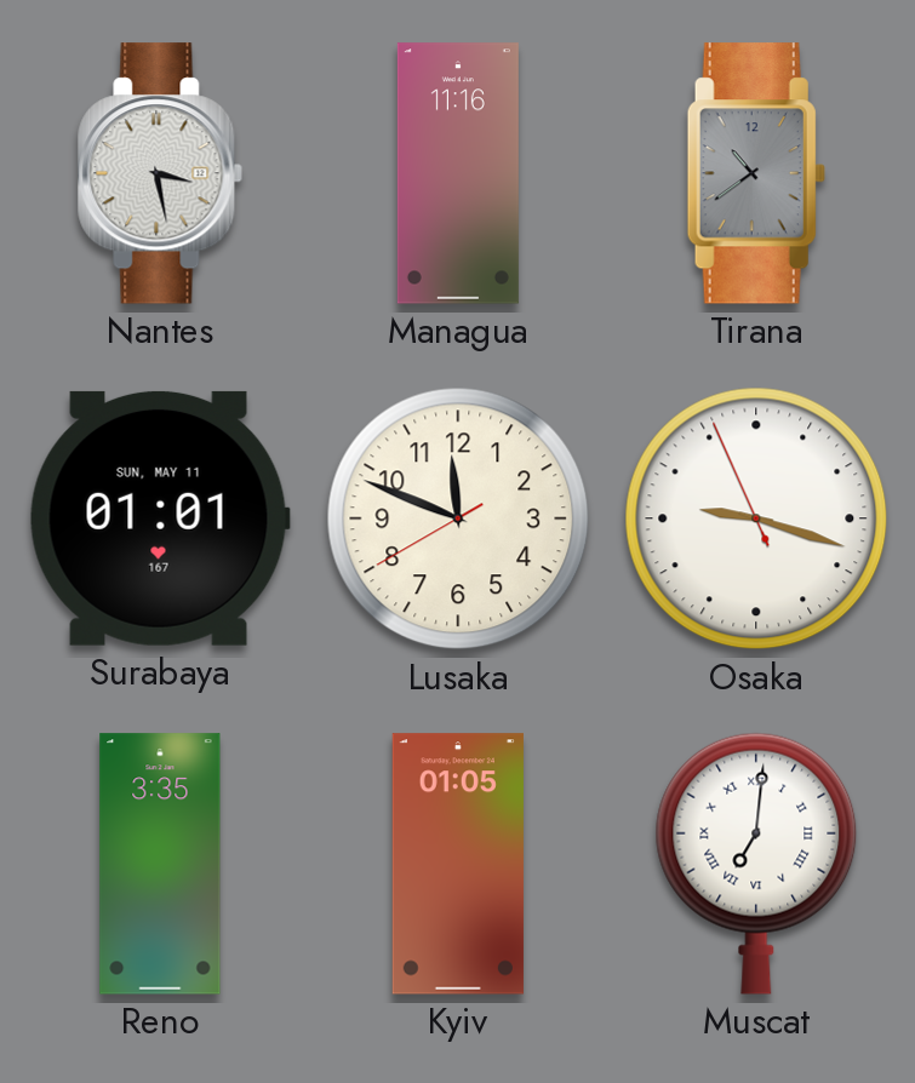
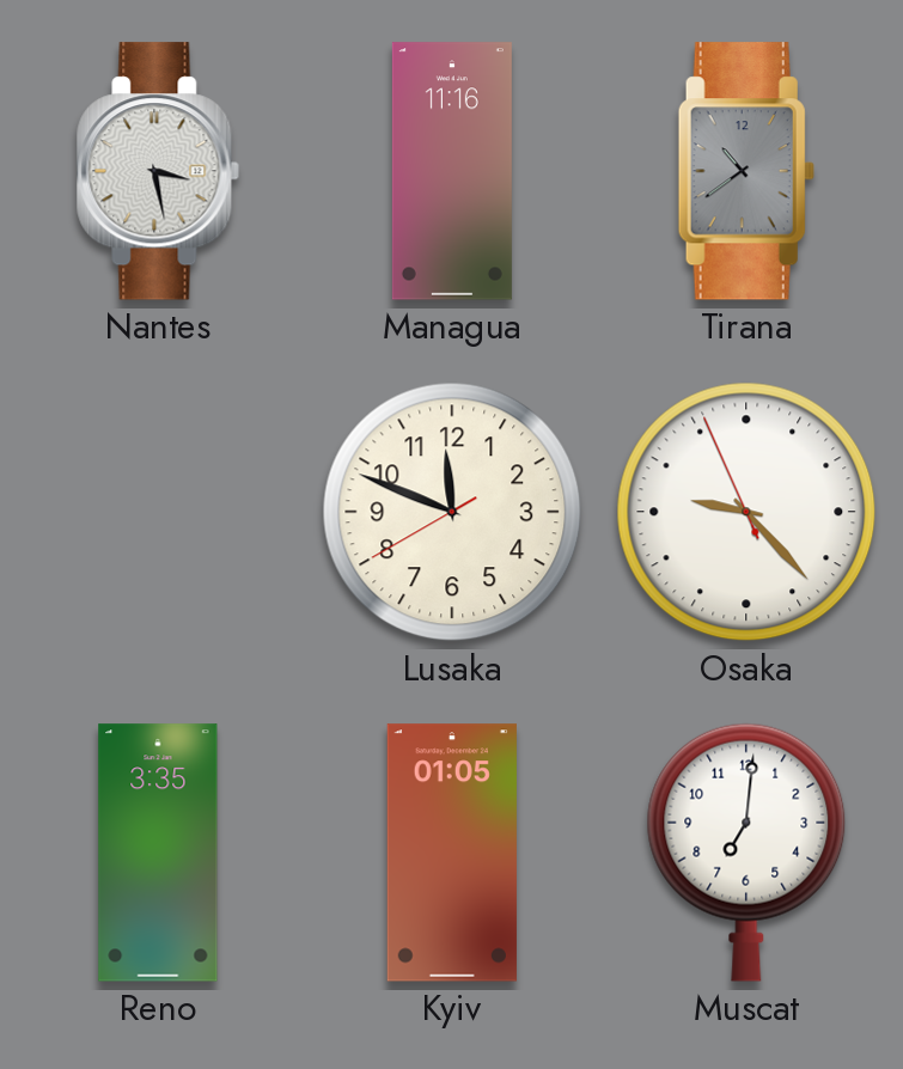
Surabaya: 01:01 -> none (160, 518)
Osaka: 9:17 -> 9:22 (746, 512)
Muscat numerals: Roman -> Arabic (746, 853)
